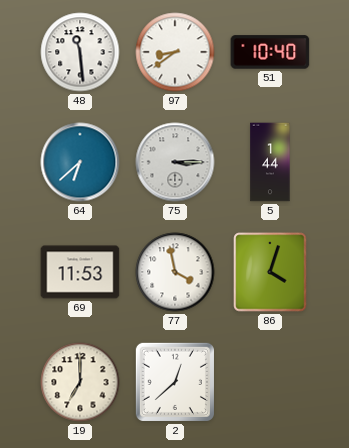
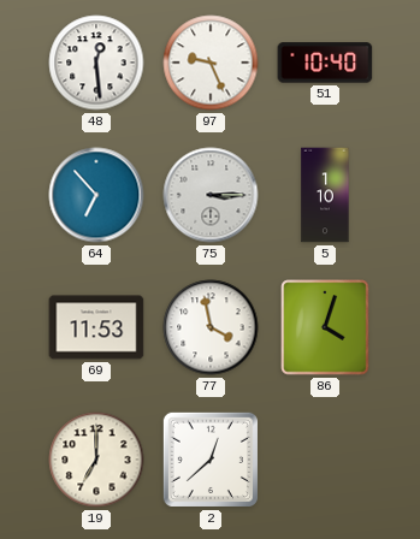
48: 11:29 -> 12:29 (96, 63)
97: 8:39 -> 9:26 (211, 63)
64: 6:38 -> 6:53 (96, 195)
5: 1:44 -> 1:10 (325, 195)
